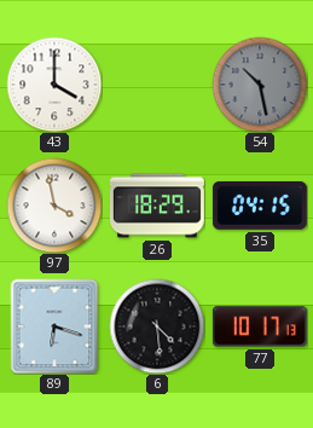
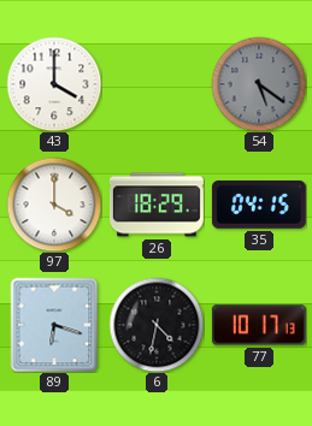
54: 10:28 -> 5:21 (259, 84)
97: 3:58 -> 4:00 (54, 205)
6: 4:29 -> 4:32 (157, 325)
